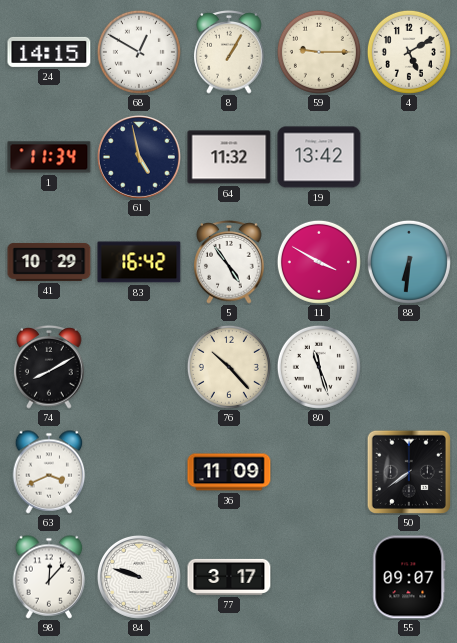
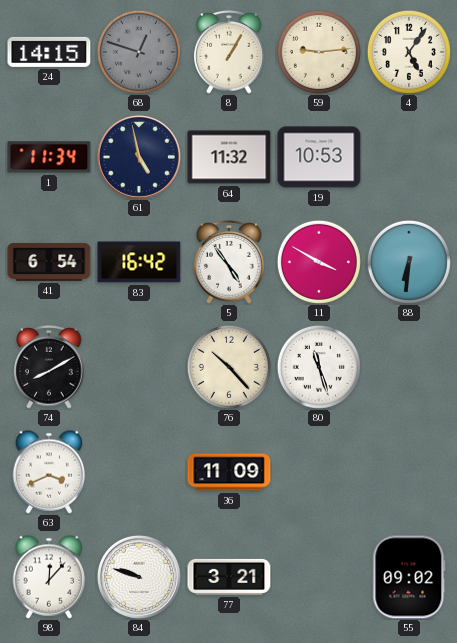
68: 12:50 -> 12:48 (139, 52)
68 dial: white -> grey (139, 52)
59: 9:15 -> 9:14 (319, 52)
4: 5:10 -> 5:06 (409, 52)
19: 13:42 -> 10:53 (319, 157)
41: 10:29 -> 6:54 (49, 262)
50: 7:39 -> none (409, 472)
77: 3:17 -> 3:21 (229, 577)
55: 09:07 -> 09:02 (409, 577)
